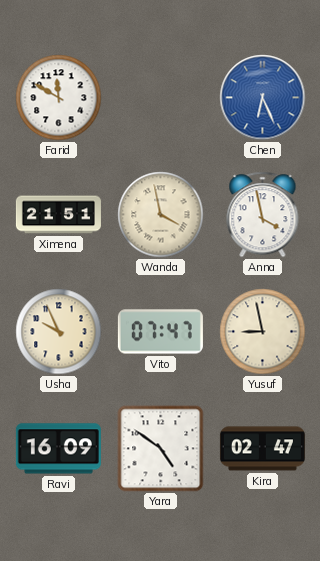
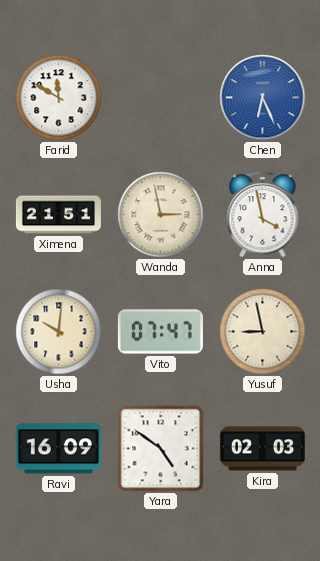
Wanda: 3:58 -> 2:58 (161, 215)
Usha: 9:56 -> 10:01 (59, 332)
Kira: 02:47 -> 02:03 (262, 449)
